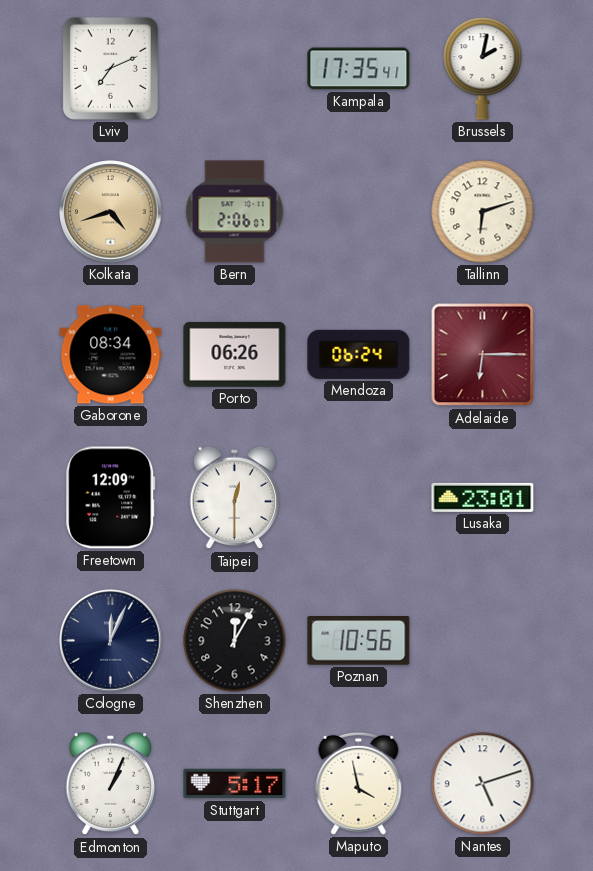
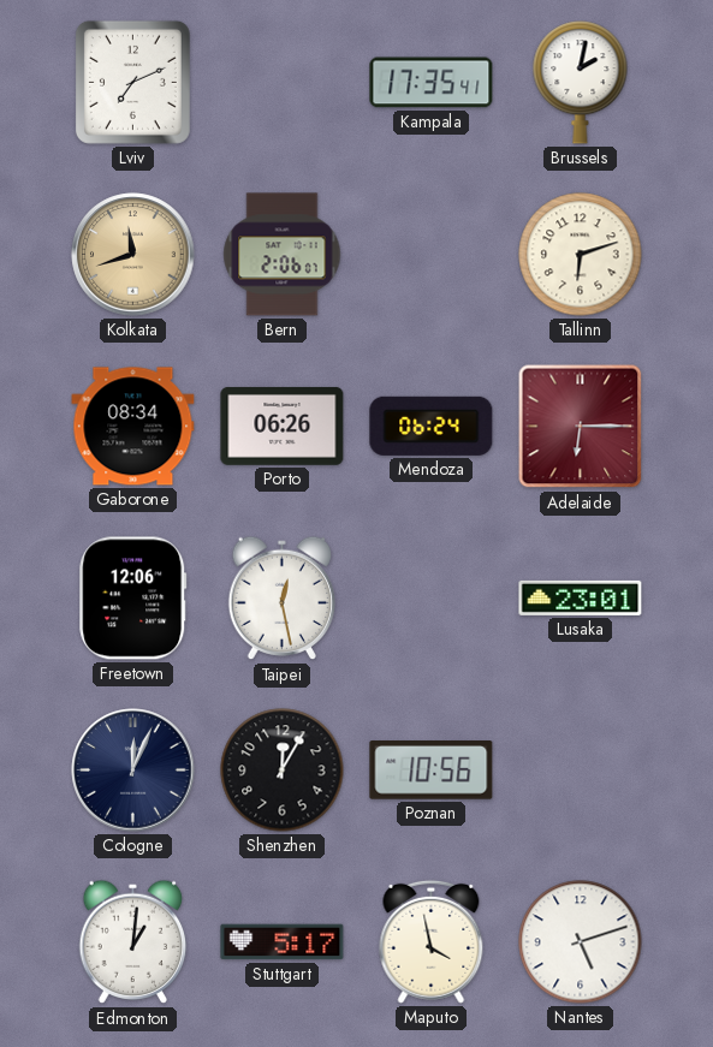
Kolkata: 4:42 -> 11:42 (133, 255)
Freetown: 12:09 -> 12:06 (133, 599)
Taipei: 12:30 -> 12:28 (283, 599)
Edmonton: 1:04 -> 1:01 (133, 942)
